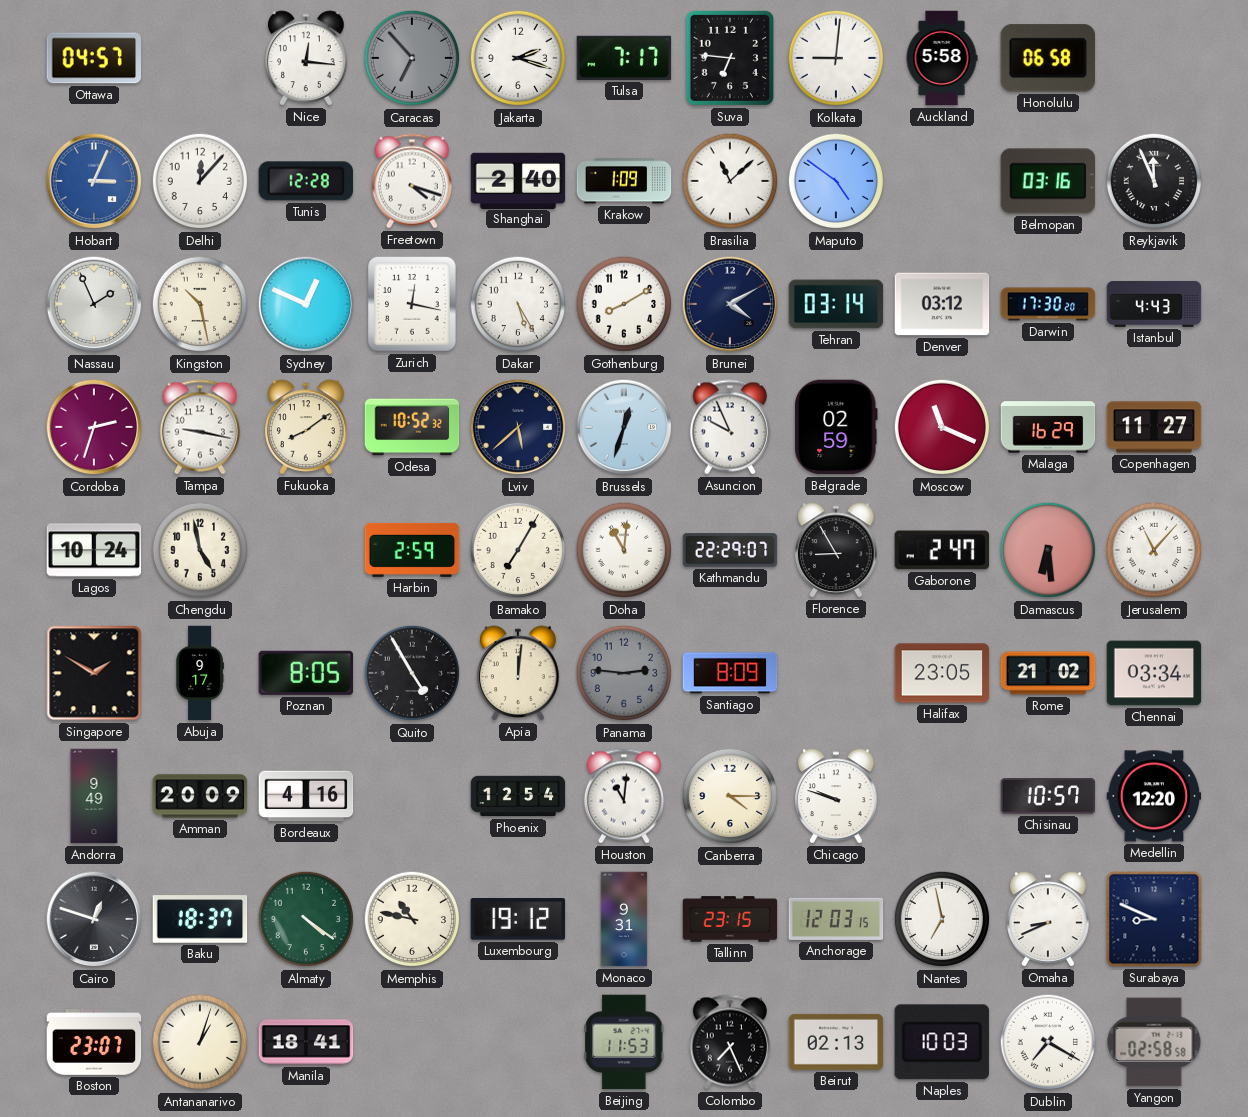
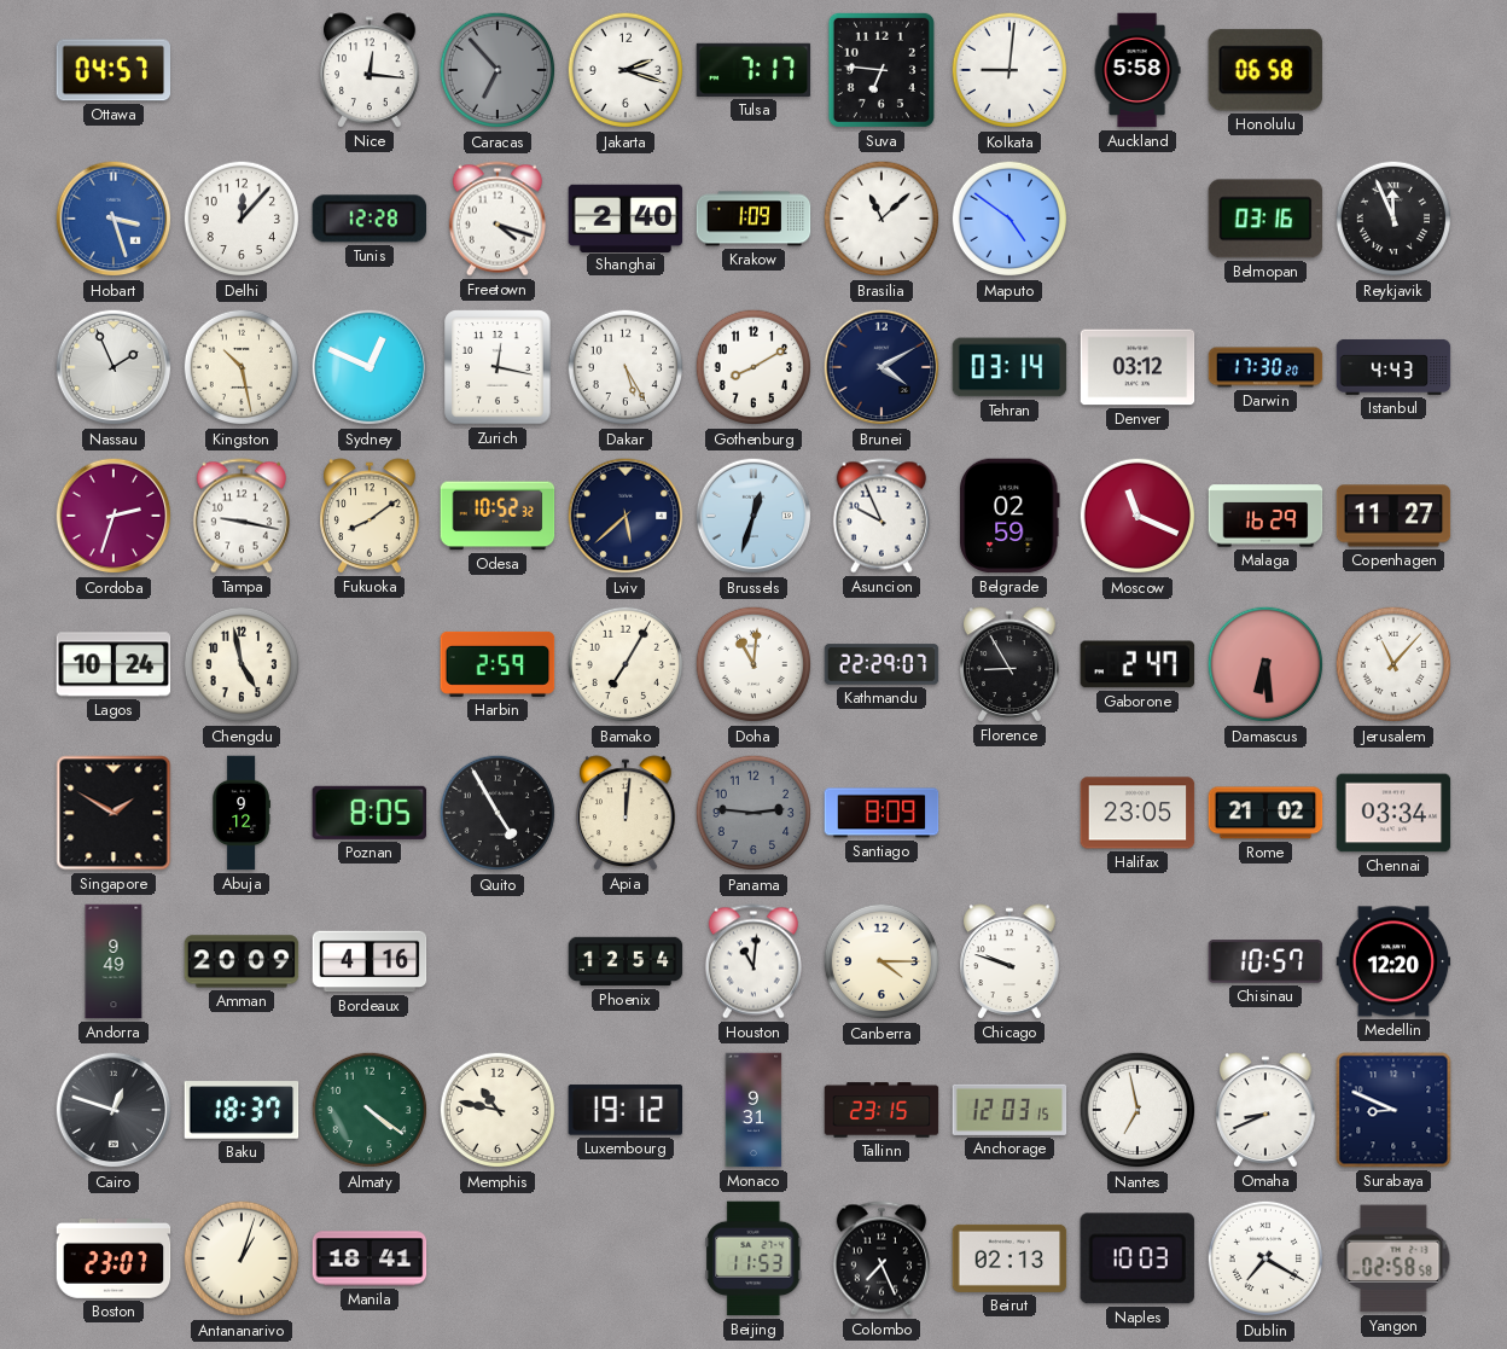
Hobart: 3:04 -> 3:27 (114, 219)
Abuja: 9:17 -> 9:12 (242, 813)
